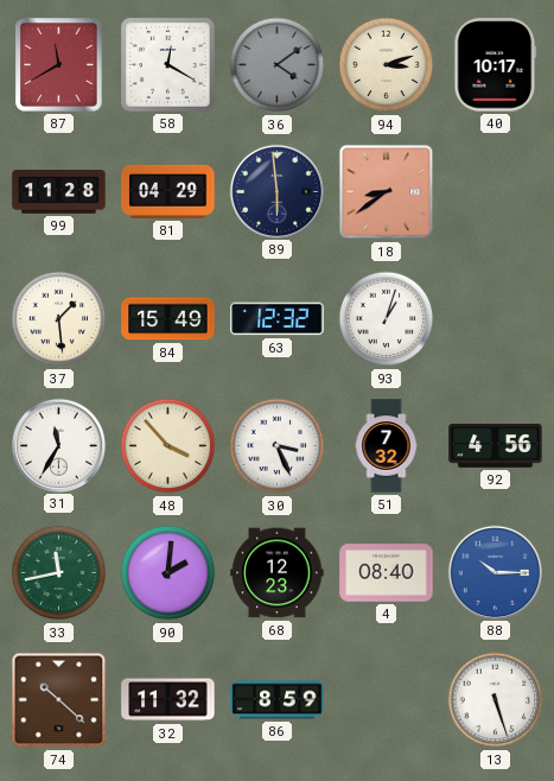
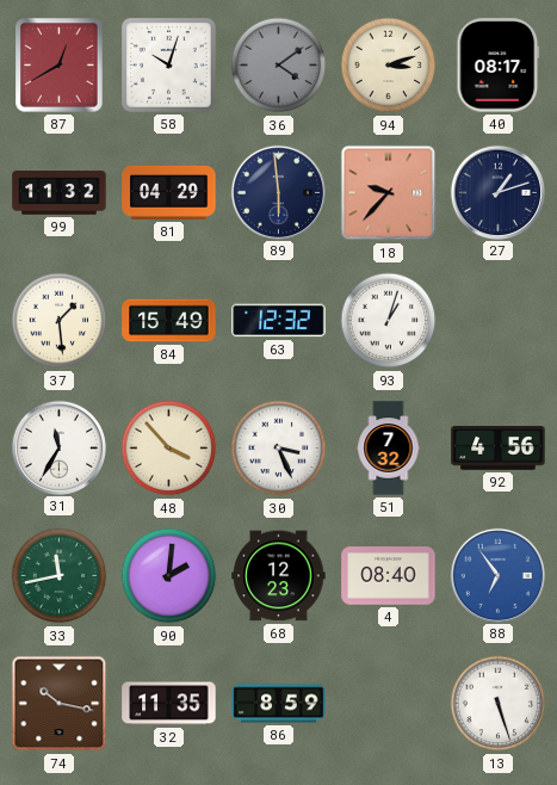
87: 11:40 -> 12:40 (60, 66)
58: 12:20 -> 10:03 (169, 66)
40: 10:17 -> 08:17 (499, 66)
99: 11:28 -> 11:32 (60, 193)
18: 8:39 -> 9:37 (389, 193)
27: none -> 1:12 (497, 192)
88: 10:15 -> 6:54 (497, 575)
74: 10:22 -> 10:17 (60, 704)
32: 11:32 -> 11:35 (169, 704)
